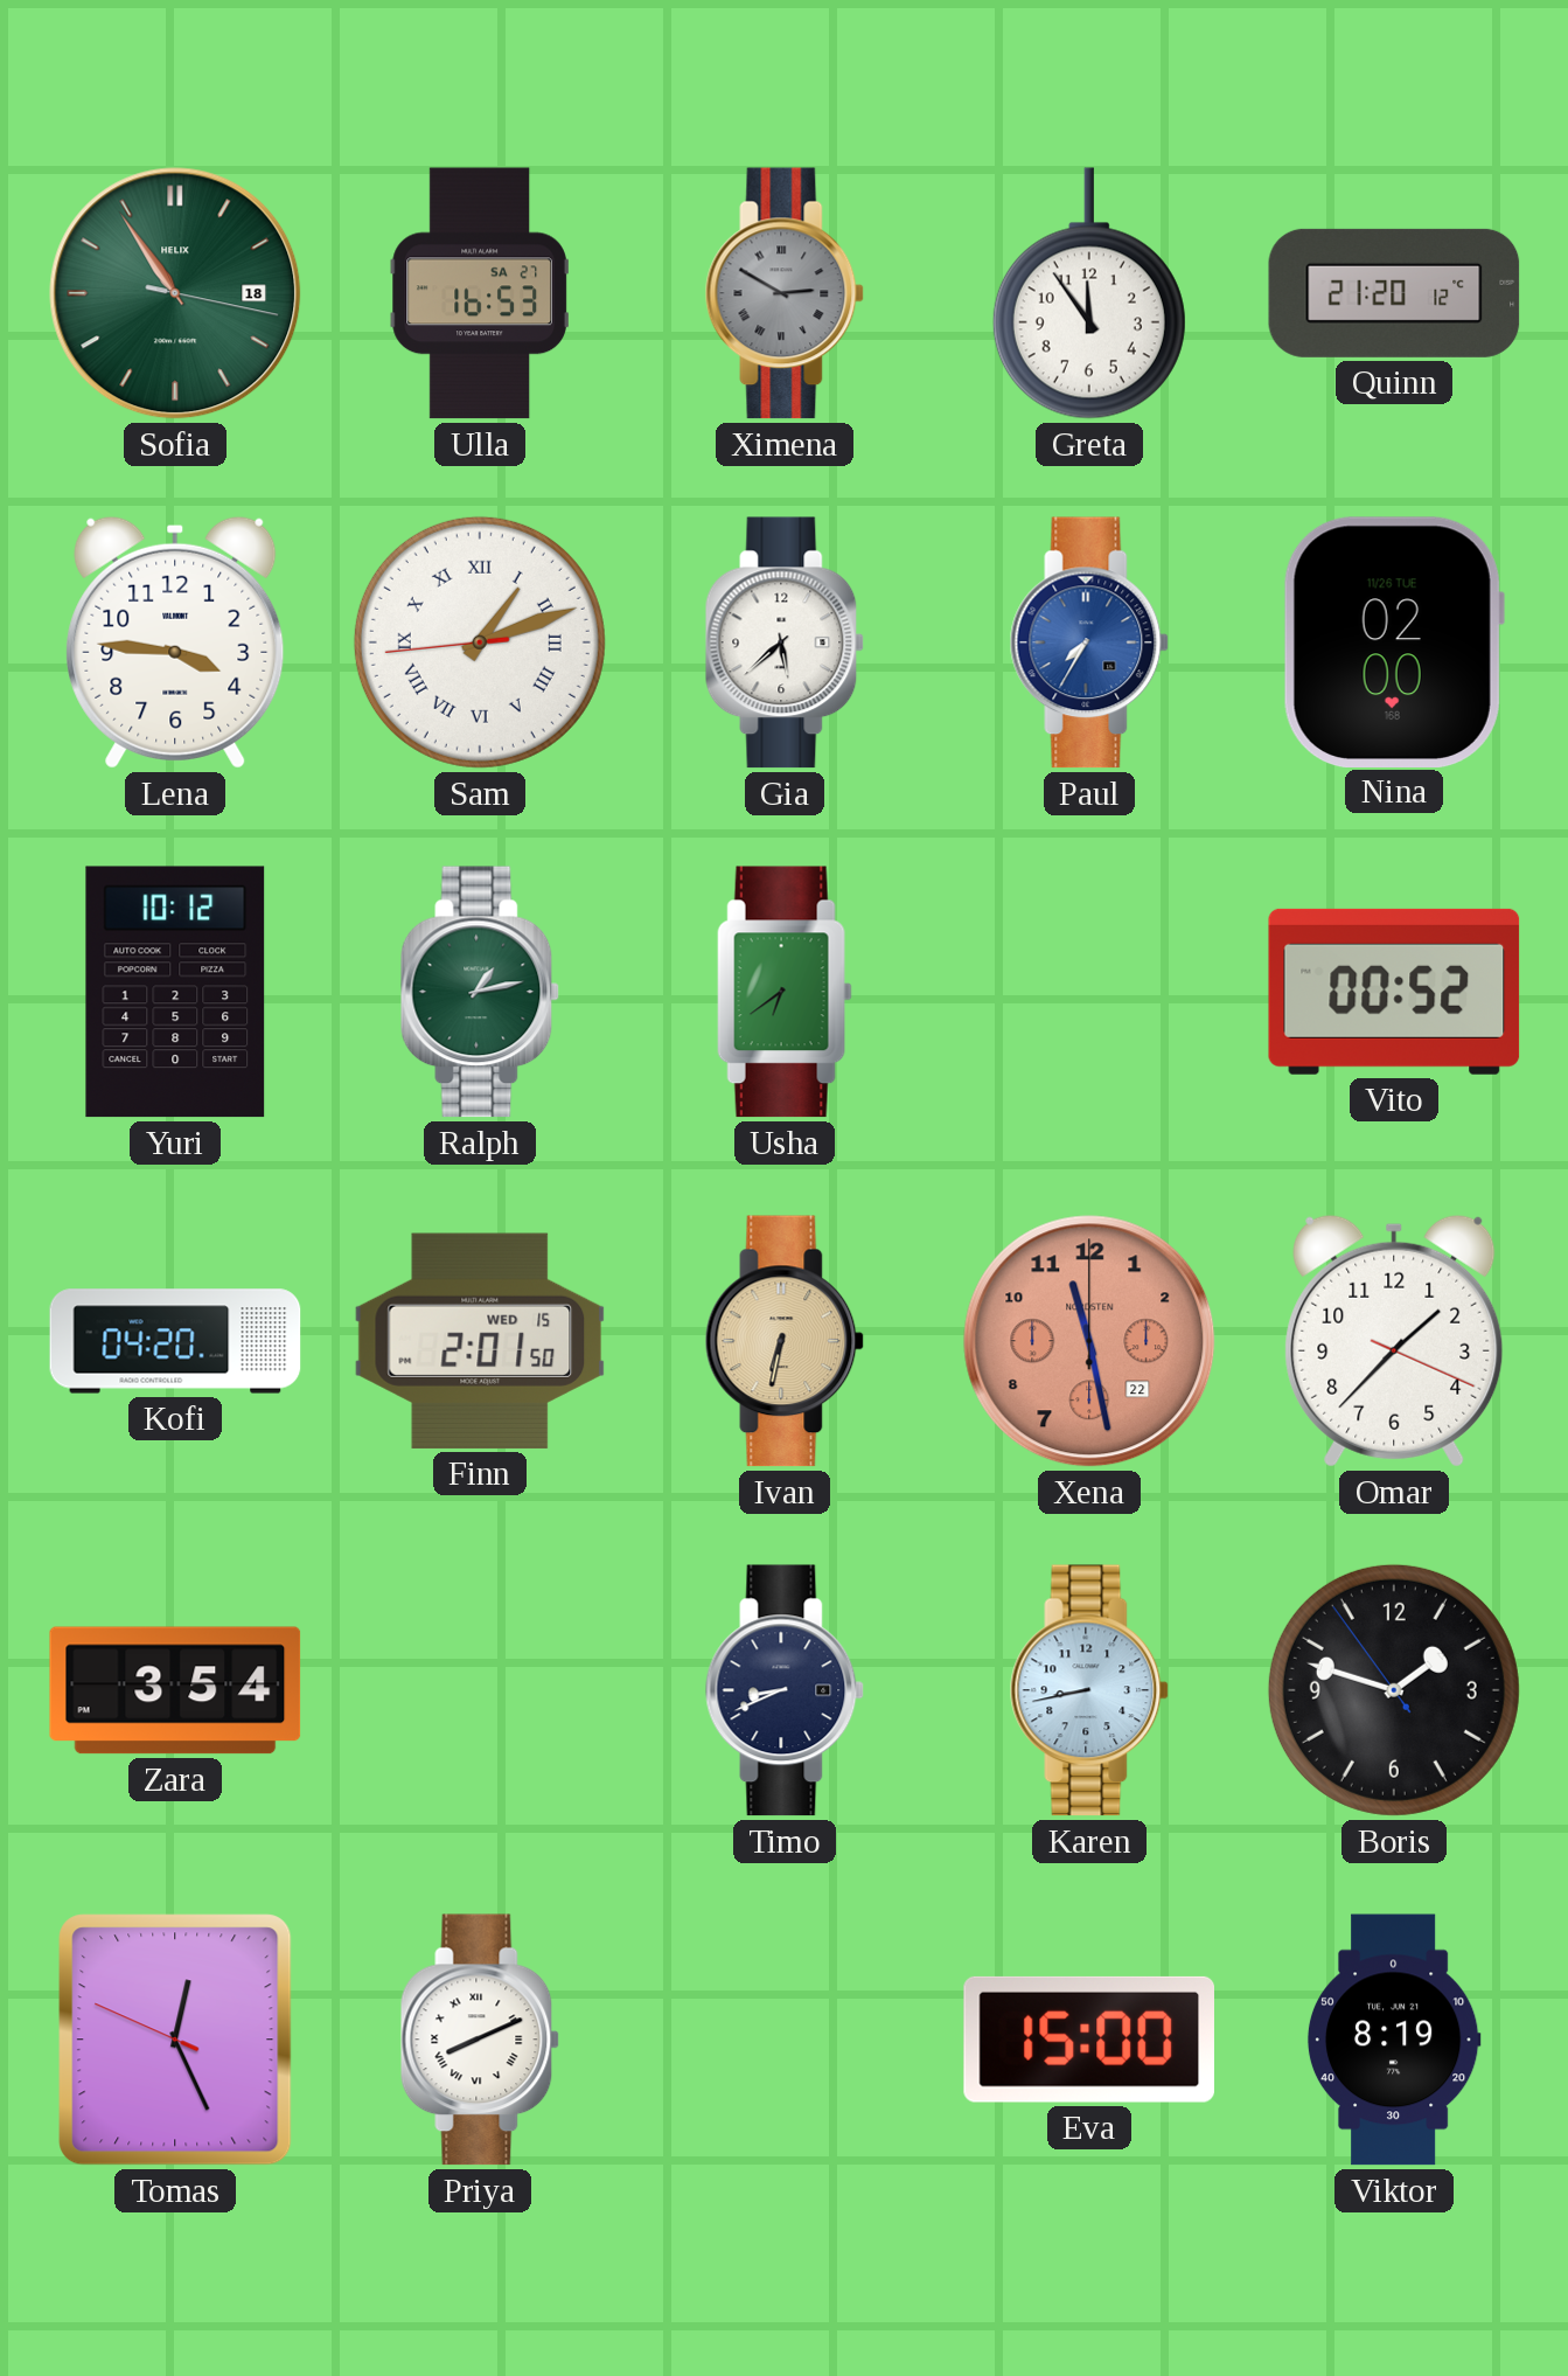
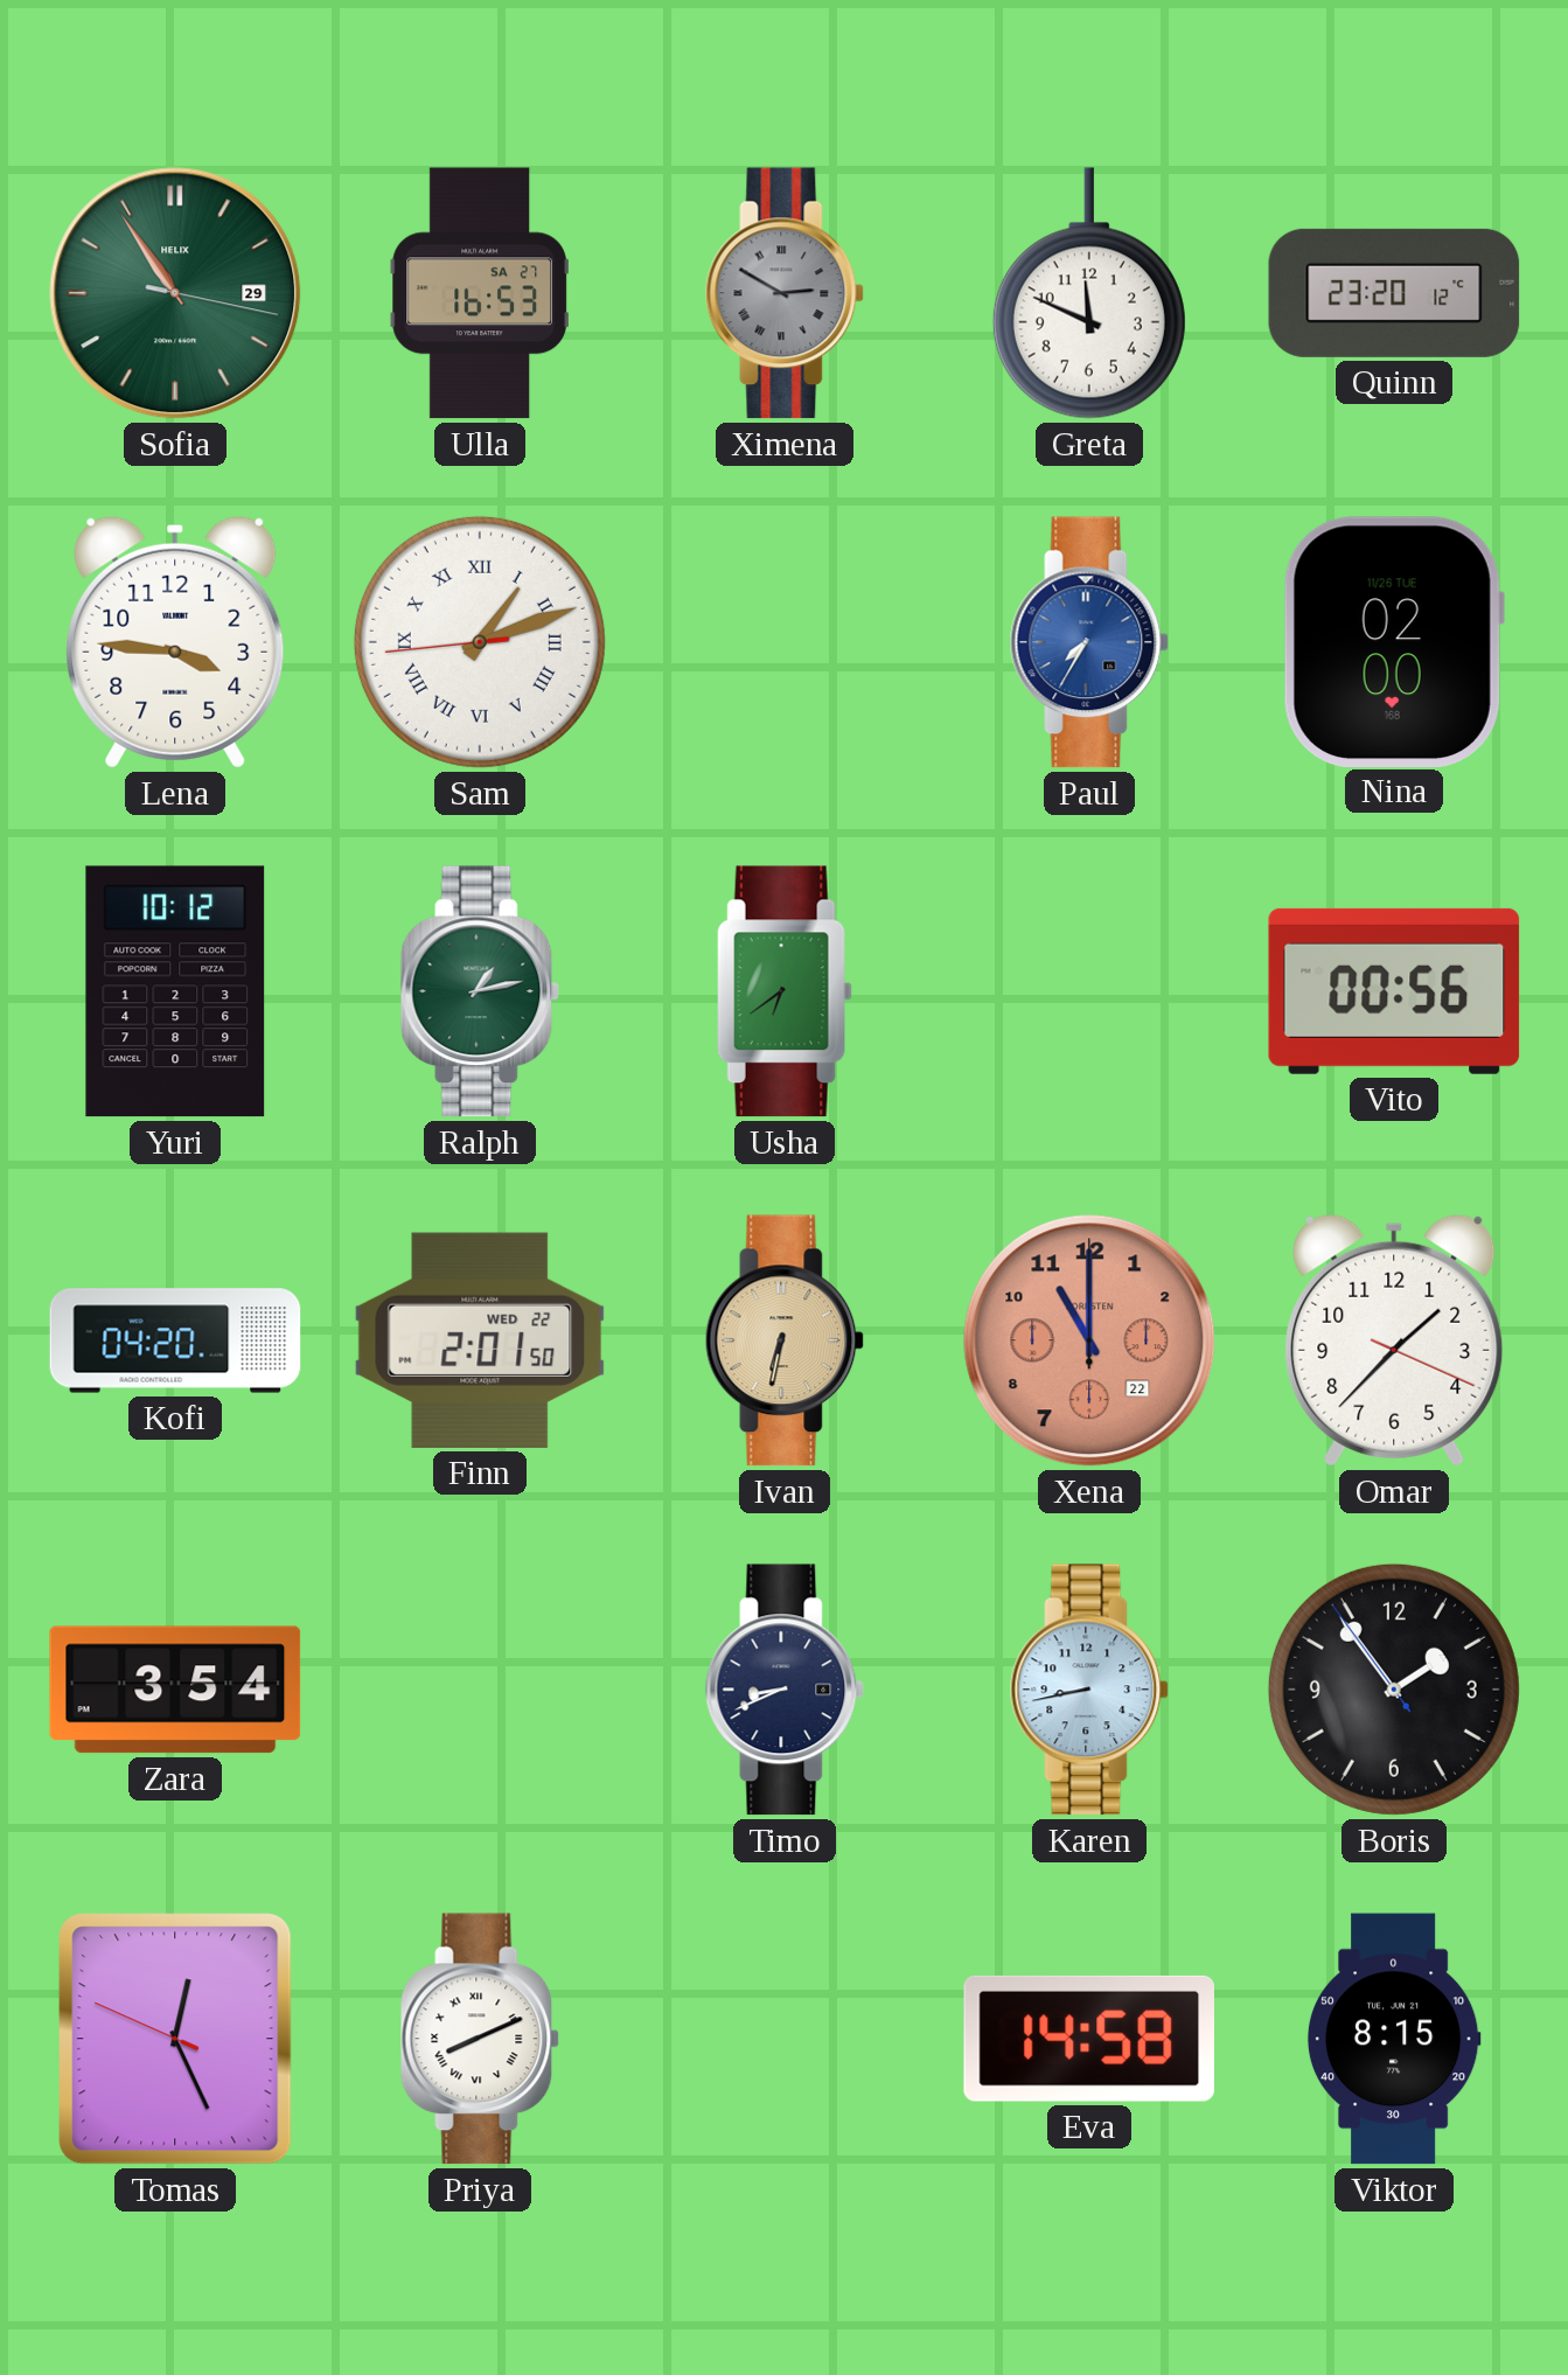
Sofia date: 18 -> 29 (175, 293)
Greta: 11:54 -> 11:49 (1089, 293)
Quinn: 21:20 -> 23:20 (1394, 293)
Gia: 5:38 -> none (785, 642)
Vito: 00:52 -> 00:56 (1394, 991)
Finn date: WED 15 -> WED 22 (480, 1340)
Xena: 11:28 -> 11:00 (1089, 1340)
Boris: 1:47 -> 1:53 (1394, 1690)
Eva: 15:00 -> 14:58 (1088, 2039)
Viktor: 8:19 -> 8:15 (1394, 2039)
